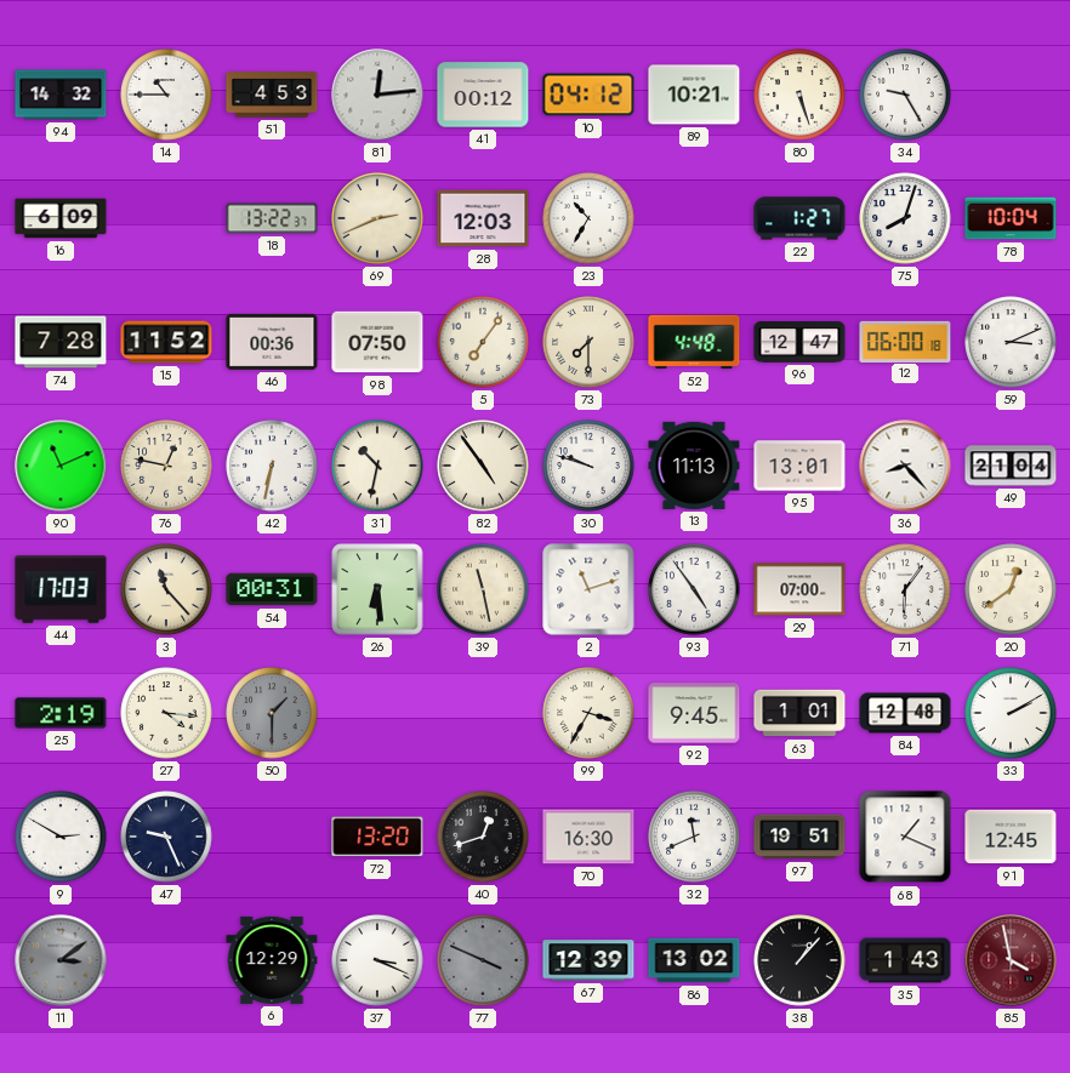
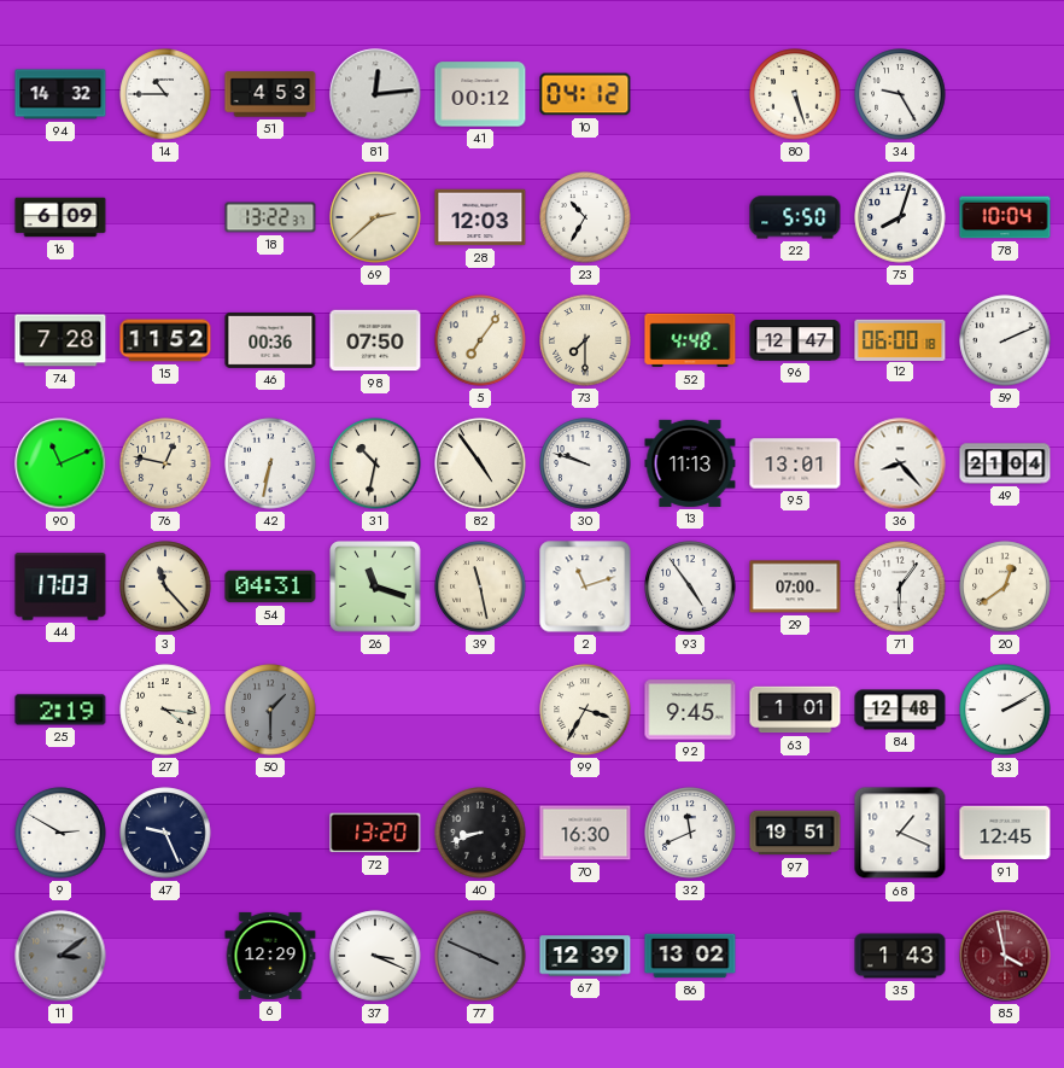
89: 10:21 -> none (694, 95)
69: 2:41 -> 2:38 (375, 217)
22: 1:27 -> 5:50 (795, 217)
59: 3:11 -> 2:11 (1005, 340)
54: 00:31 -> 04:31 (270, 586)
26: 6:29 -> 11:18 (375, 586)
40: 12:42 -> 8:42 (480, 833)
38: 1:07 -> none (799, 960)
